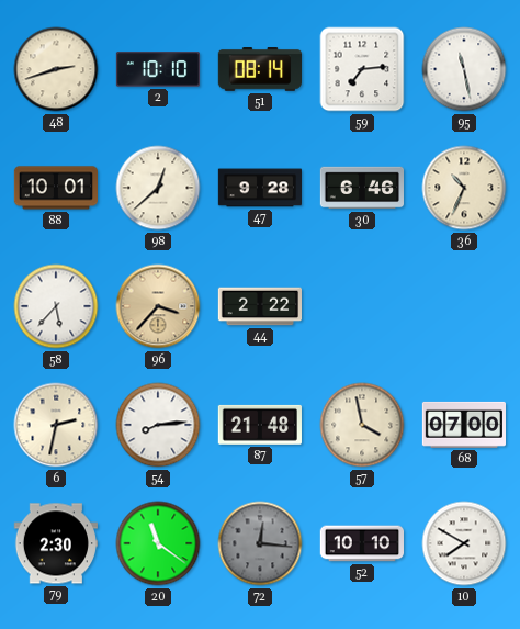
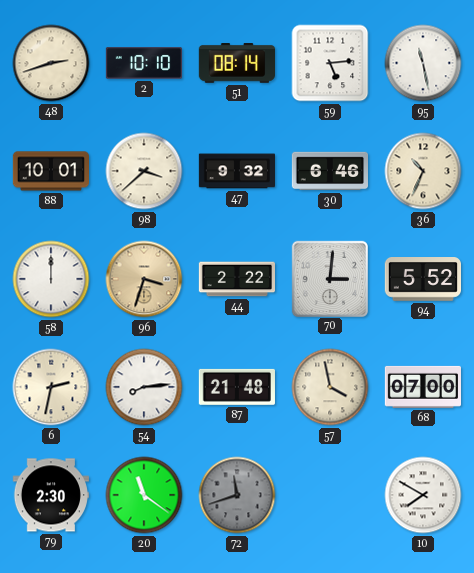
59: 7:14 -> 5:14 (330, 63)
98: 12:38 -> 3:38 (144, 171)
47: 9:28 -> 9:32 (236, 171)
58: 5:37 -> 12:00 (51, 279)
96: 3:37 -> 3:33 (144, 279)
70: none -> 3:01 (329, 278)
94: none -> 5:52 (422, 280)
72: 12:16 -> 11:42 (237, 495)
52: 10:10 -> none (361, 543)
